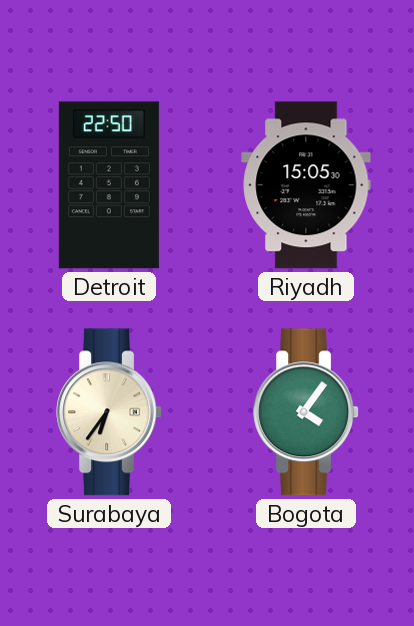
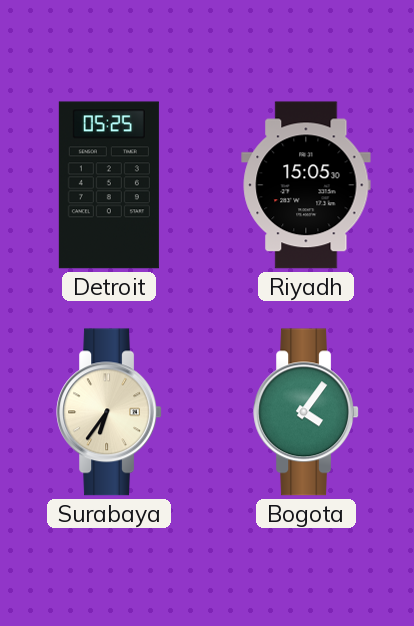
Detroit: 22:50 -> 05:25 (109, 185)
